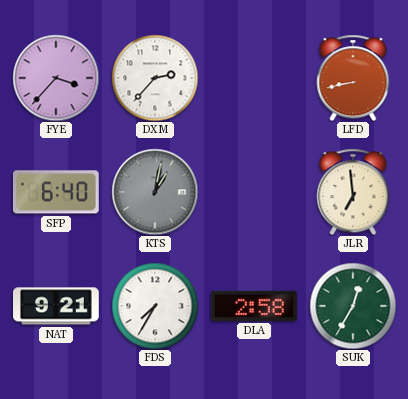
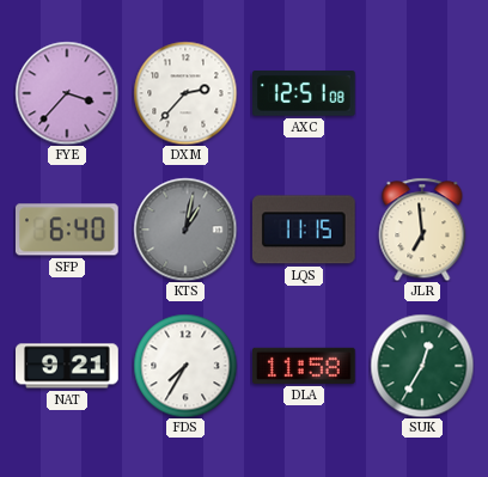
AXC: none -> 12:51 (305, 93)
LFD: 8:43 -> none (353, 78)
LQS: none -> 11:15 (304, 230)
DLA: 2:58 -> 11:58 (305, 366)
